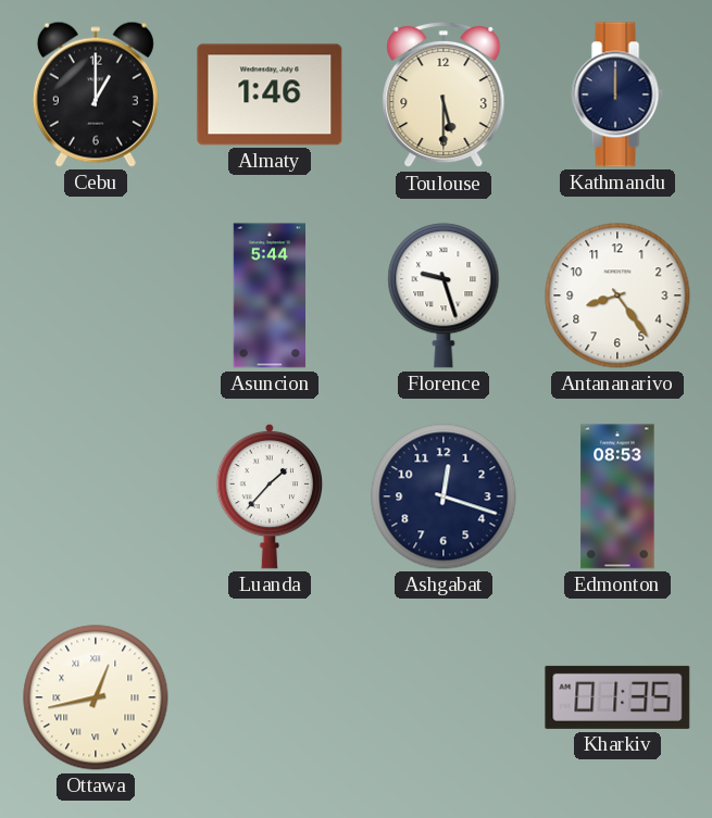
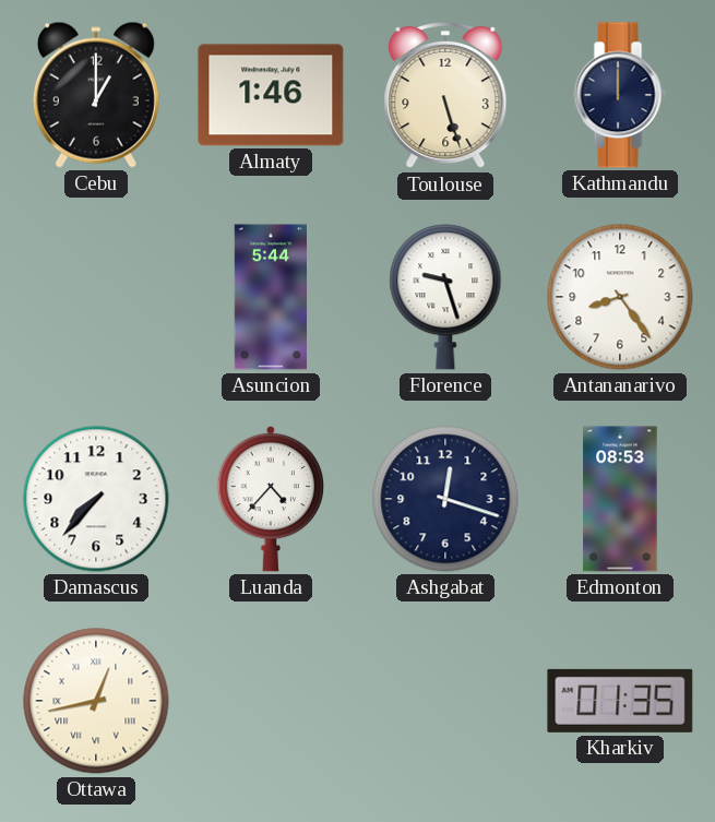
Toulouse: 5:30 -> 5:27 (445, 95)
Damascus: none -> 7:37 (96, 499)
Luanda: 1:37 -> 4:37 (271, 499)
